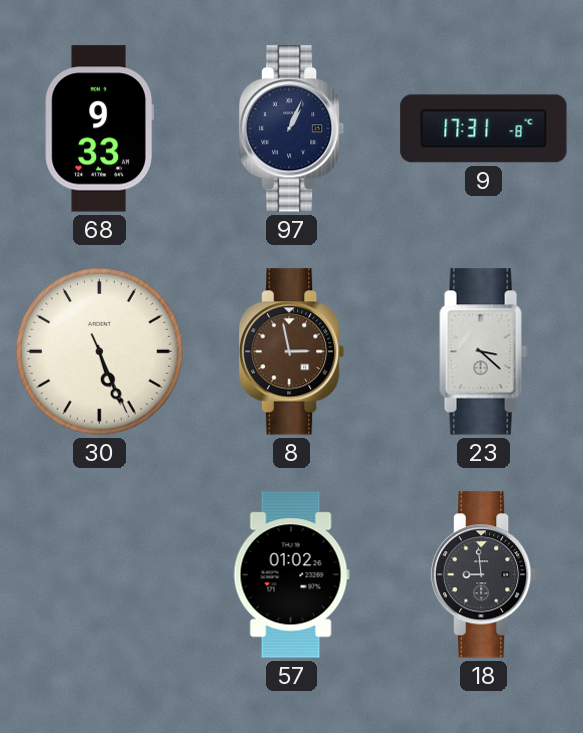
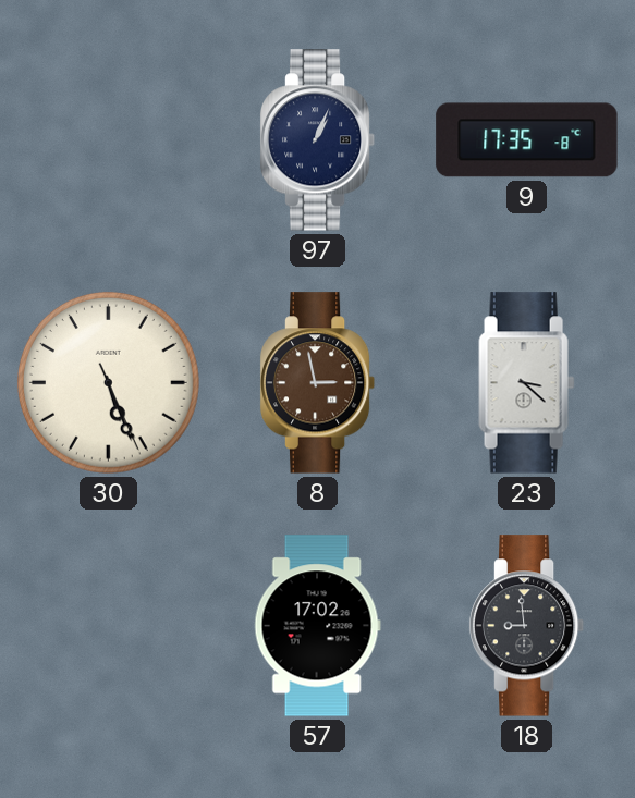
68: 9:33 -> none (99, 129)
9: 17:31 -> 17:35 (527, 140)
57: 01:02 -> 17:02 (317, 626)
